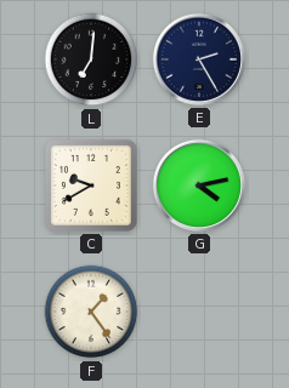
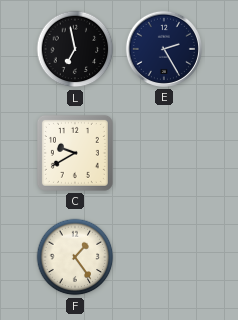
L: 7:01 -> 6:58 (75, 49)
G: 4:13 -> none (199, 186)
